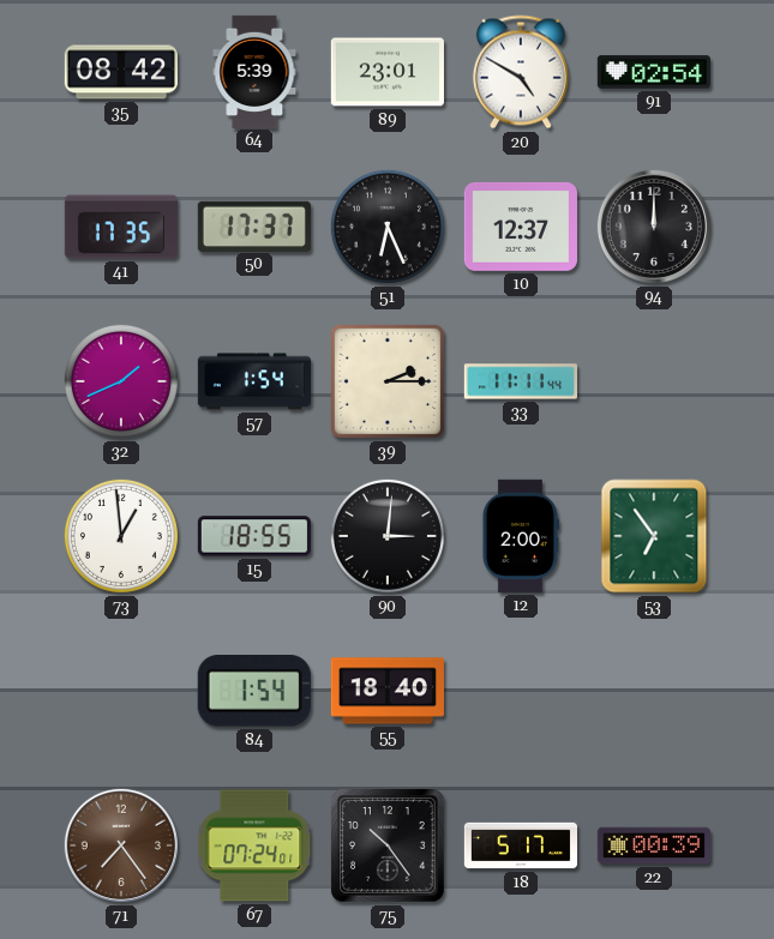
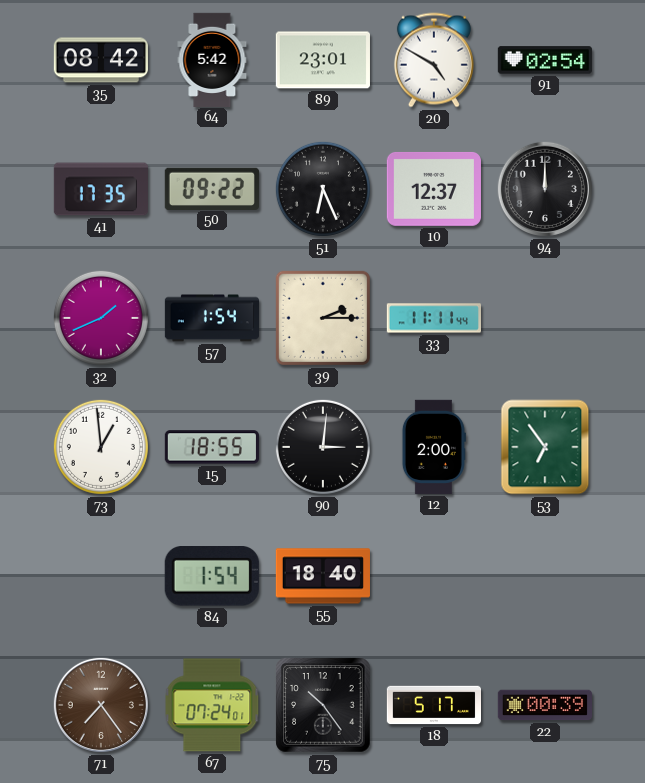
64: 5:39 -> 5:42 (212, 59)
50: 17:37 -> 09:22 (212, 188)
